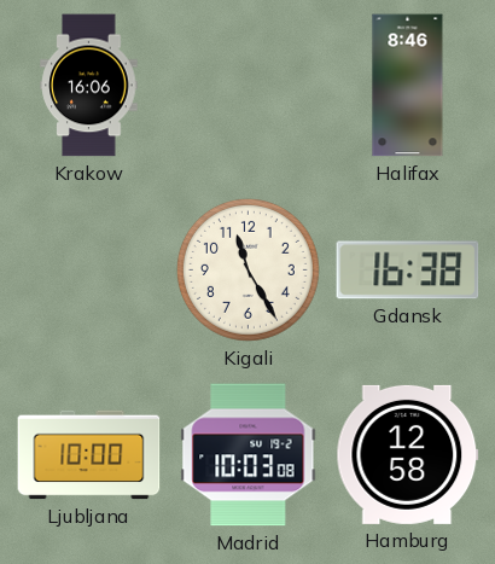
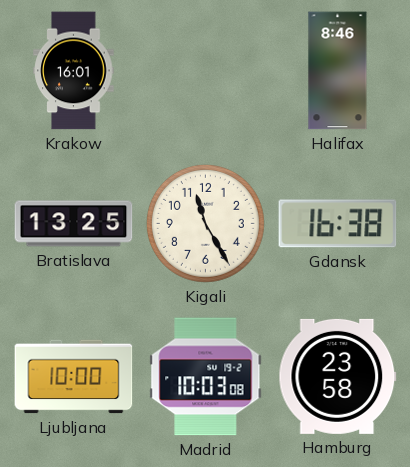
Krakow: 16:06 -> 16:01 (74, 71)
Bratislava: none -> 13:25 (74, 224)
Hamburg: 12:58 -> 23:58 (338, 376)
